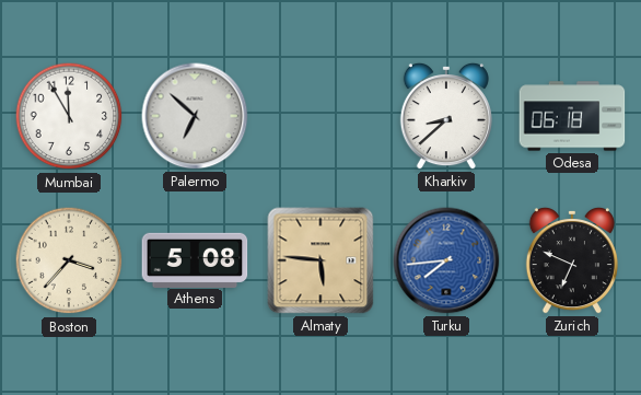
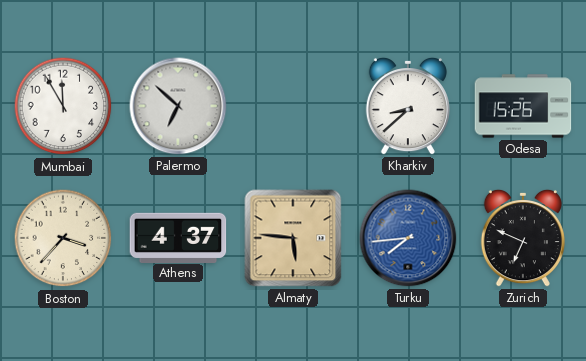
Odesa: 06:18 -> 15:26 (523, 106)
Athens: 5:08 -> 4:37 (178, 237)
